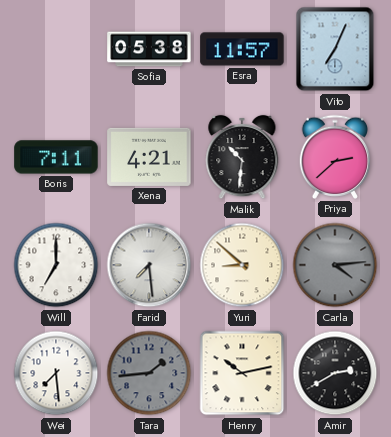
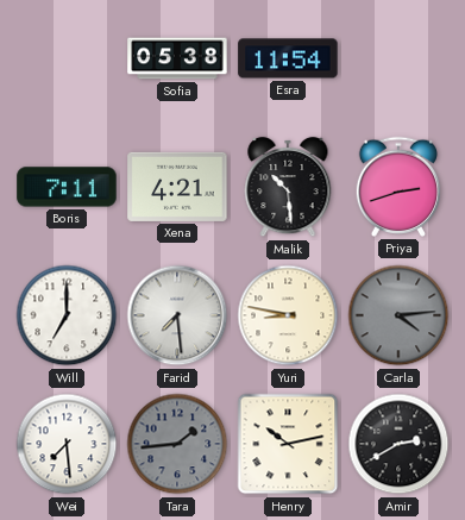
Esra: 11:57 -> 11:54 (288, 58)
Vito: 7:04 -> none (335, 49)
Malik: 10:31 -> 10:29 (288, 187)
Priya: 2:38 -> 2:42 (398, 187)
Yuri: 8:52 -> 8:47 (288, 315)
